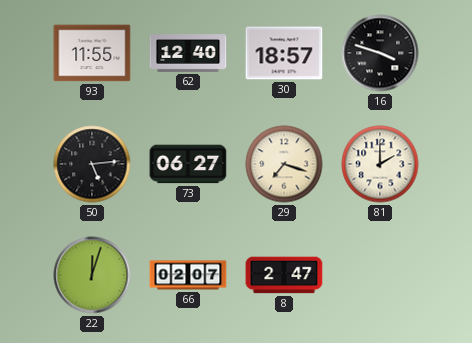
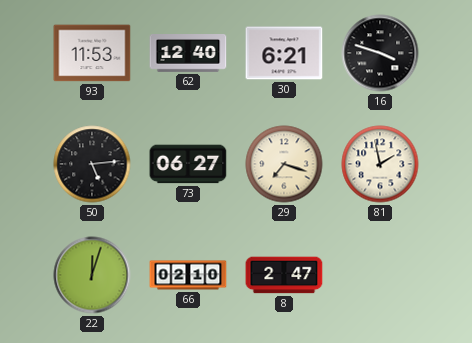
93: 11:55 -> 11:53 (92, 53)
30: 18:57 -> 6:21 (284, 53)
81: 2:00 -> 1:58 (380, 164)
66: 02:07 -> 02:10 (188, 275)
